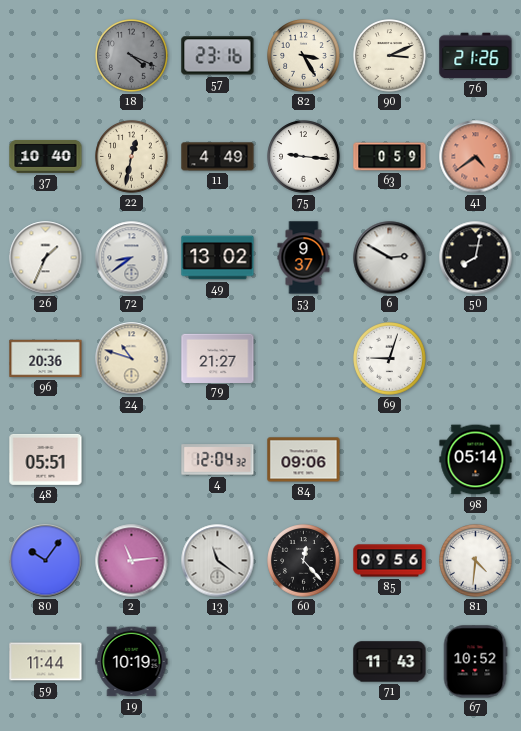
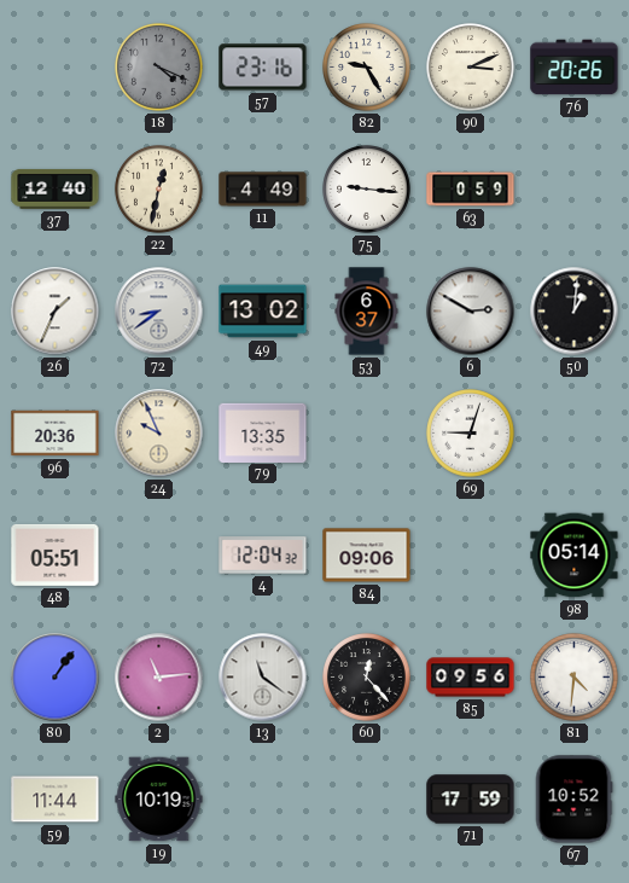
82: 3:25 -> 9:25 (367, 68)
76: 21:26 -> 20:26 (575, 68)
37: 10:40 -> 12:40 (56, 188)
41: 4:39 -> none (476, 157)
53: 9:37 -> 6:37 (367, 312)
50: 8:02 -> 1:01 (575, 312)
24: 10:48 -> 9:56 (159, 434)
79: 21:27 -> 13:35 (263, 432)
80: 10:06 -> 1:06 (56, 678)
71: 11:43 -> 17:59 (471, 800)
